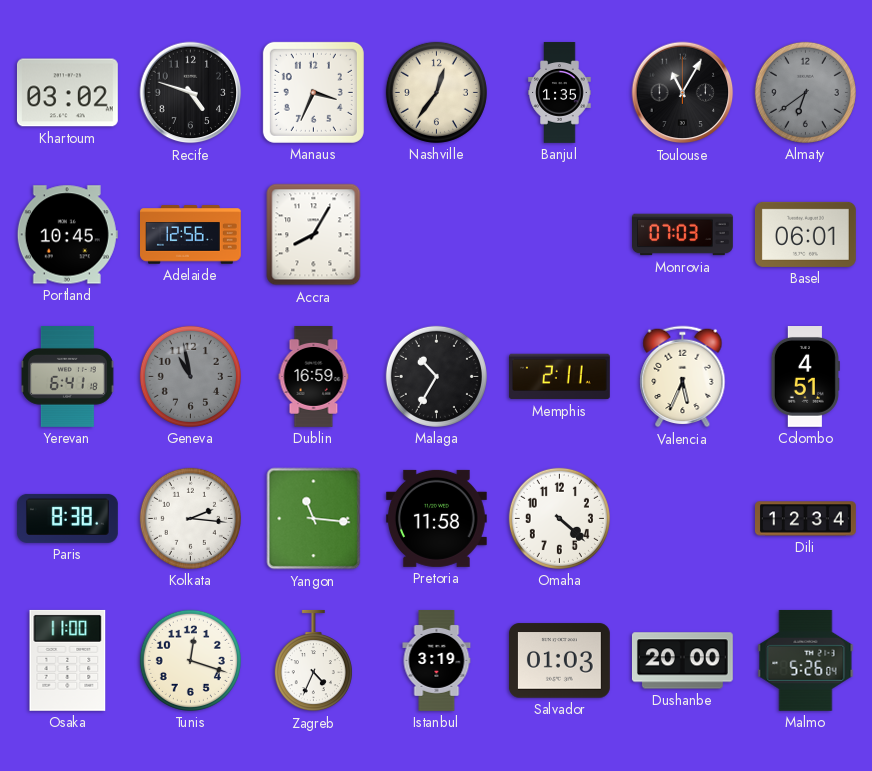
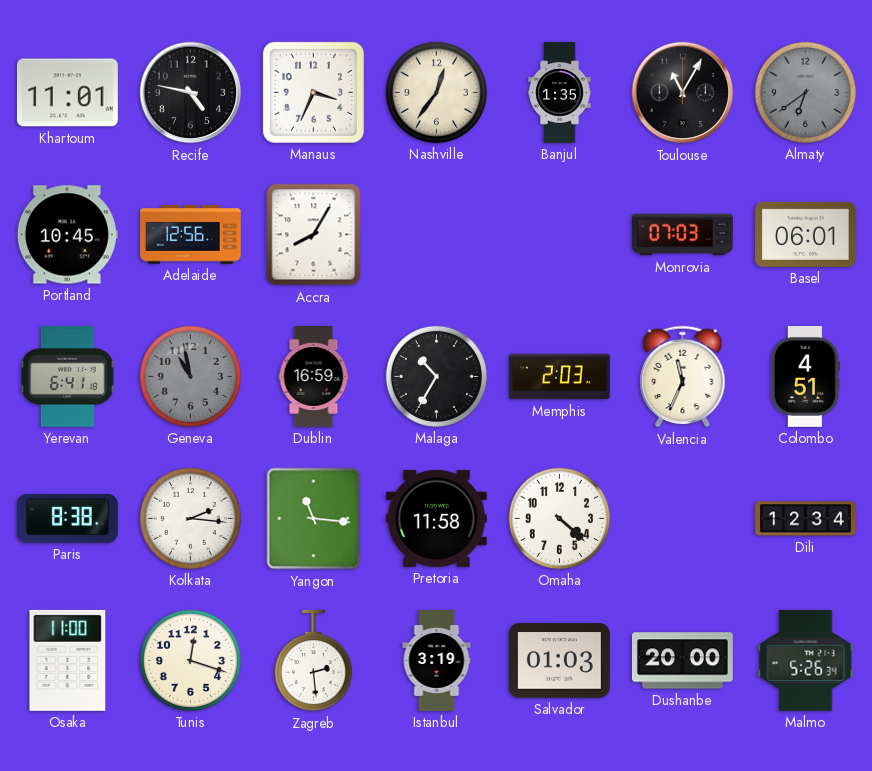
Khartoum: 03:02 -> 11:01 (67, 93)
Recife: 4:48 -> 4:47 (191, 93)
Memphis: 2:11 -> 2:03 (559, 377)
Valencia: 5:34 -> 11:34 (683, 377)
Zagreb: 4:34 -> 2:29 (313, 661)
Malmo: 5:26:04 -> 5:26:34 (806, 660)
